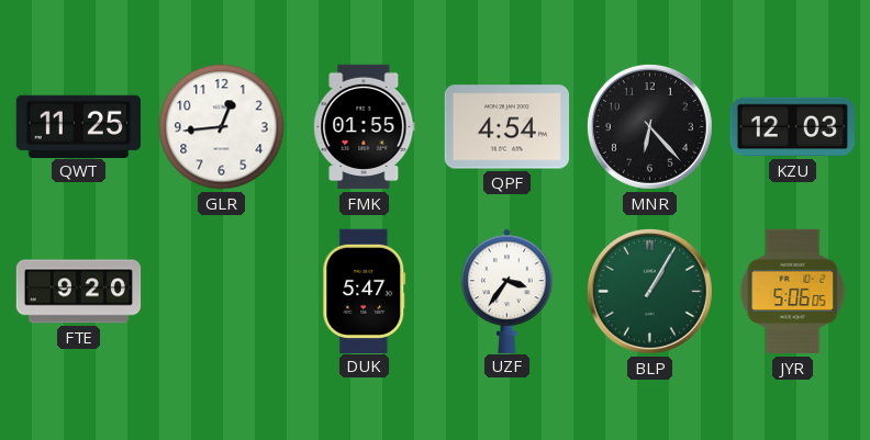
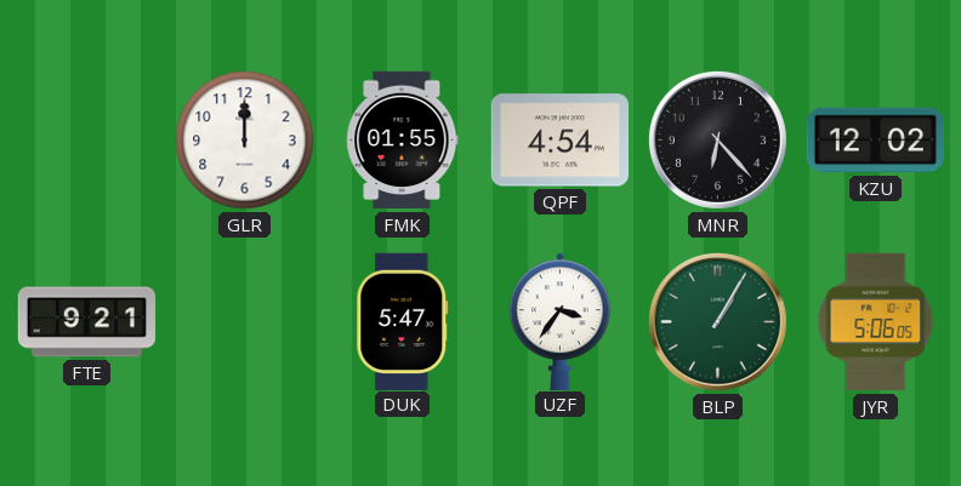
QWT: 11:25 -> none (78, 126)
GLR: 12:44 -> 12:00 (245, 141)
KZU: 12:03 -> 12:02 (875, 141)
FTE: 9:20 -> 9:21 (87, 322)
